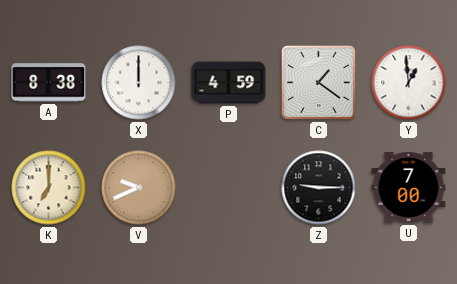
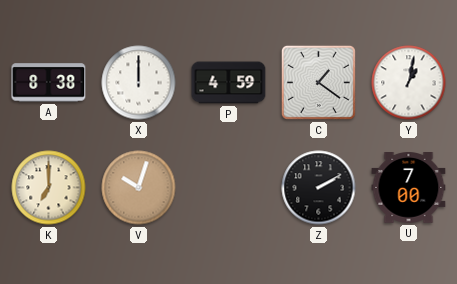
Y: 12:59 -> 1:02 (409, 83)
V: 9:41 -> 10:03 (139, 188)
Z: 9:15 -> 2:10 (319, 188)
